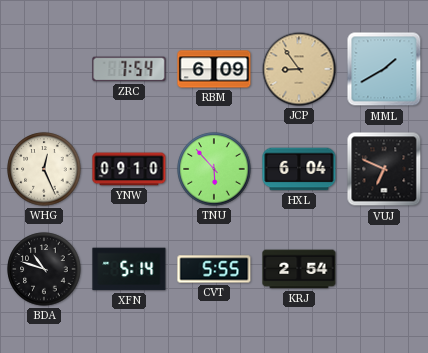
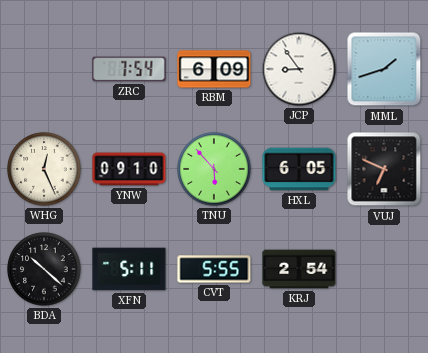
JCP dial: champagne -> white (299, 69)
MML: 1:40 -> 1:42 (384, 69)
HXL: 6:04 -> 6:05 (299, 169)
BDA: 10:48 -> 10:22 (44, 269)
XFN: 5:14 -> 5:11 (129, 269)
